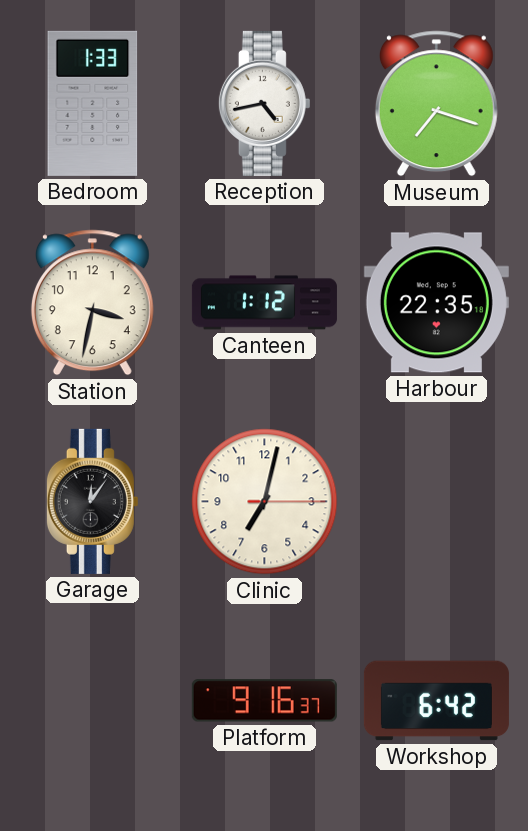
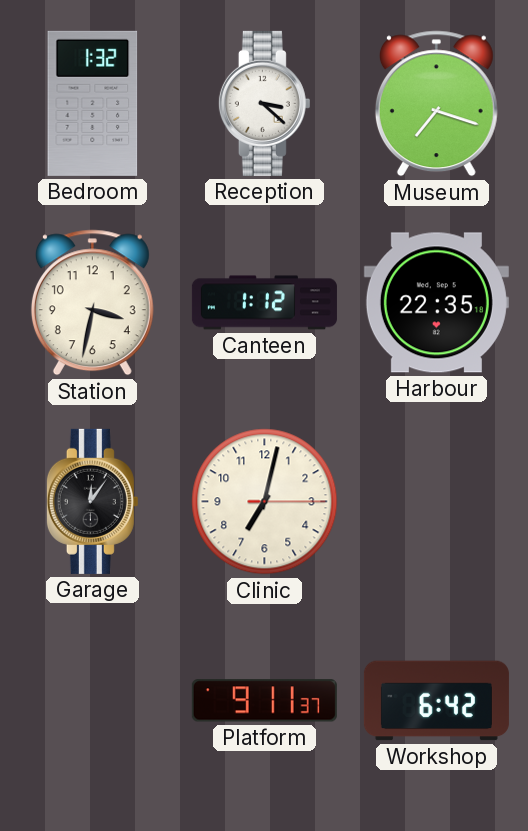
Bedroom: 1:33 -> 1:32 (93, 103)
Reception: 4:43 -> 3:22 (264, 103)
Platform: 9:16 -> 9:11 (264, 701)
